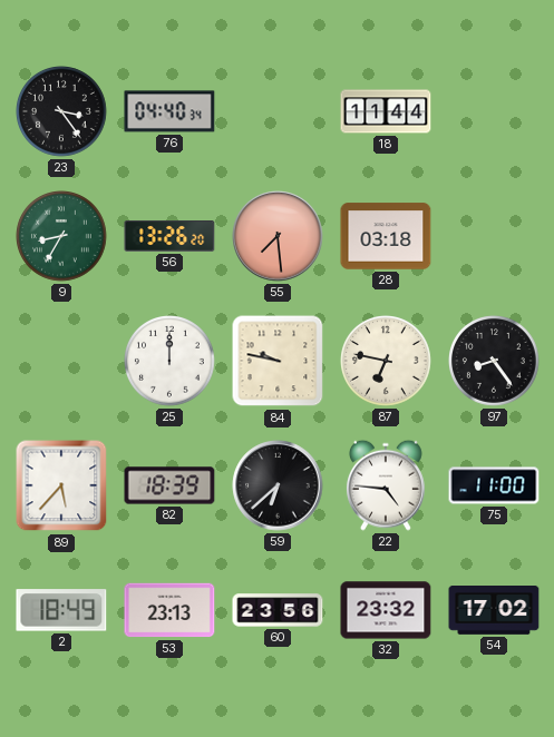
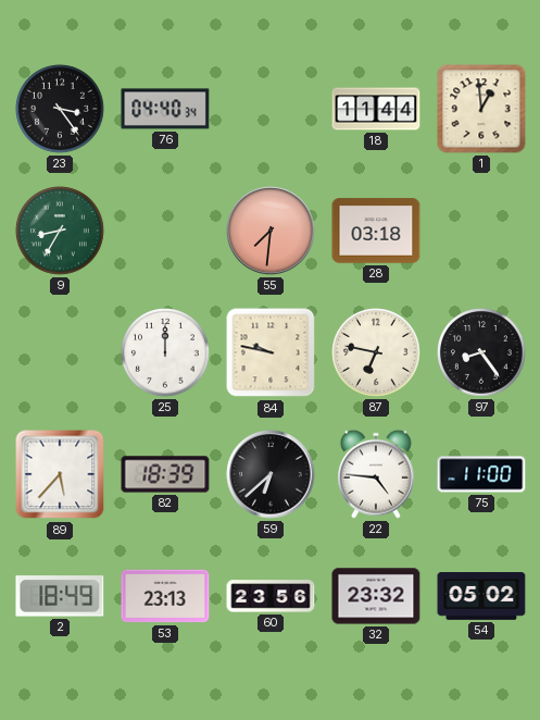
1: none -> 12:59 (481, 109)
56: 13:26 -> none (169, 237)
55: 7:29 -> 7:31 (271, 231)
54: 17:02 -> 05:02 (481, 597)
